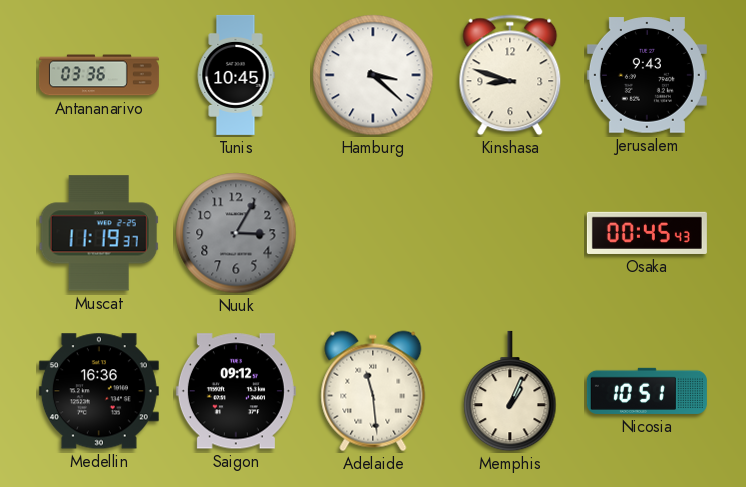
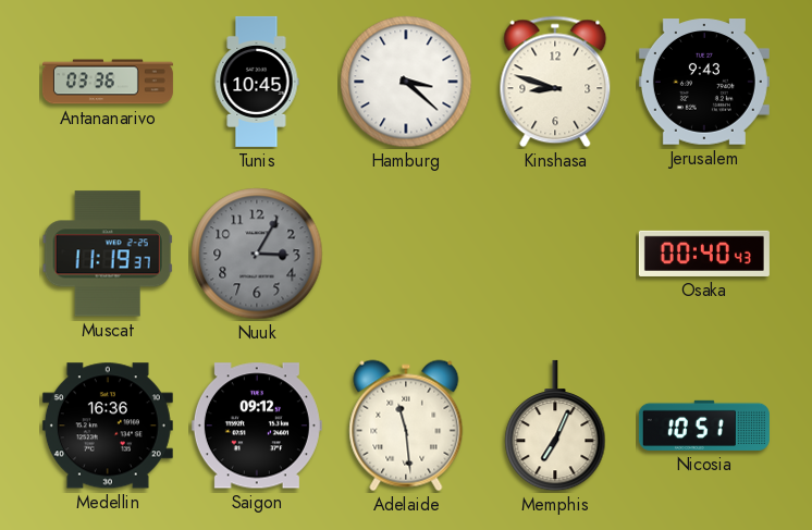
Osaka: 00:45 -> 00:40 (704, 254)
Memphis: 1:04 -> 7:04 (555, 426)
